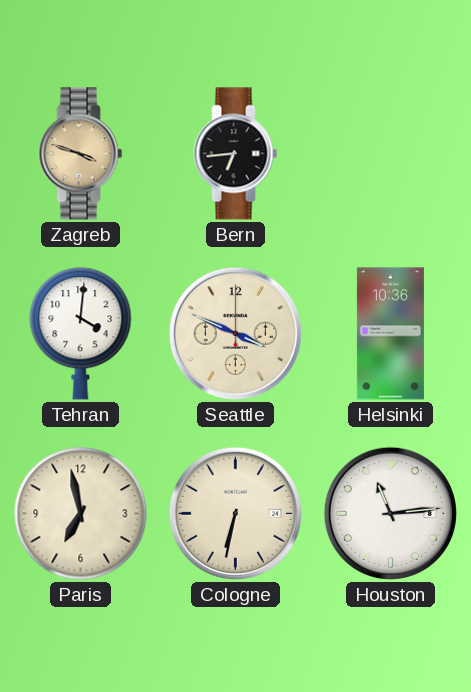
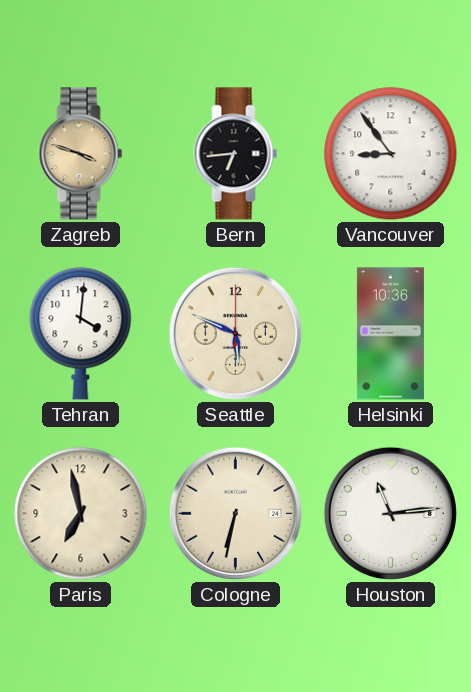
Vancouver: none -> 8:54 (391, 154)
Seattle: 3:49 -> 5:49 (235, 333)
